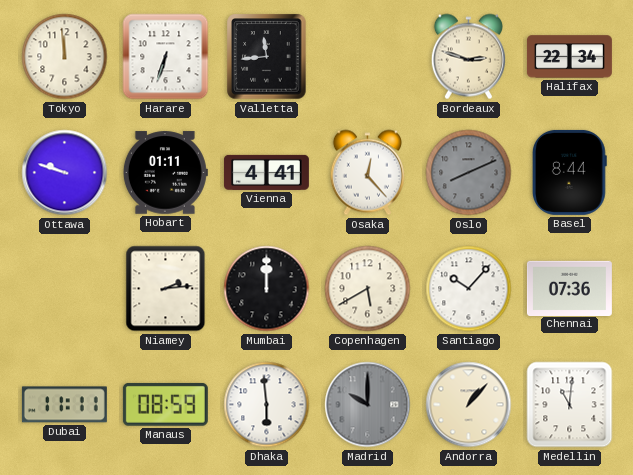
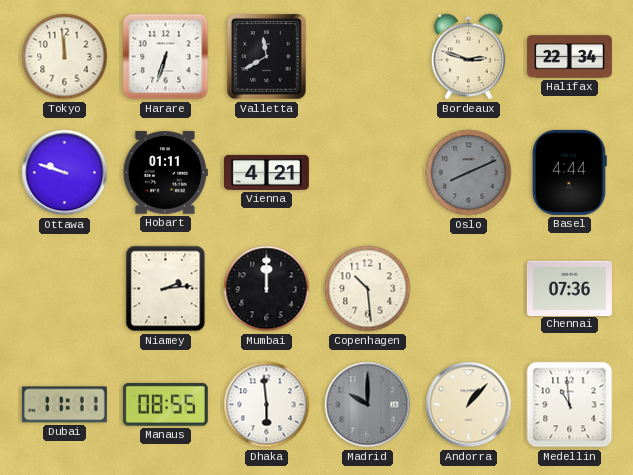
Valletta: 11:44 -> 11:40 (267, 57)
Vienna: 4:41 -> 4:21 (266, 172)
Osaka: 12:23 -> none (367, 173)
Basel: 8:44 -> 4:44 (570, 172)
Copenhagen: 5:40 -> 10:29 (368, 289)
Santiago: 10:07 -> none (469, 289)
Manaus: 08:59 -> 08:55 (165, 405)
Medellin: 11:01 -> 10:59 (570, 405)
